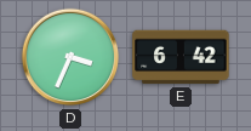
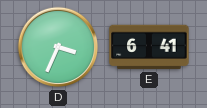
E: 6:42 -> 6:41 (149, 47)
